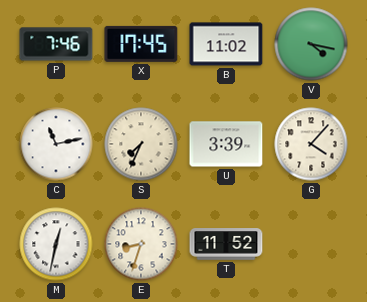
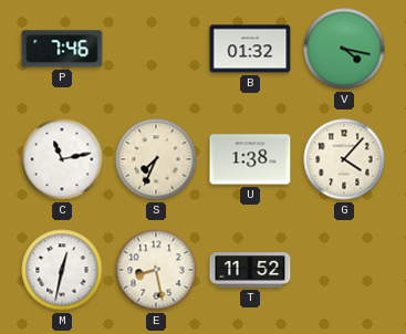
X: 17:45 -> none (141, 44)
B: 11:02 -> 01:32 (250, 49)
U: 3:39 -> 1:38 (250, 159)
E: 8:33 -> 8:28 (156, 270)
